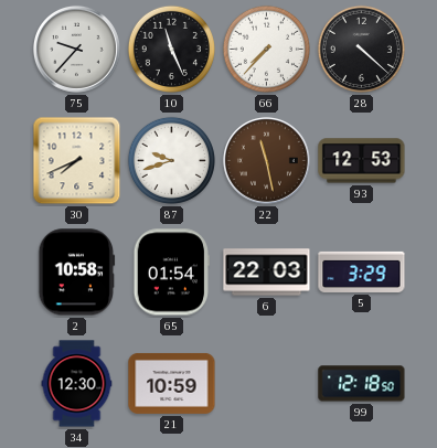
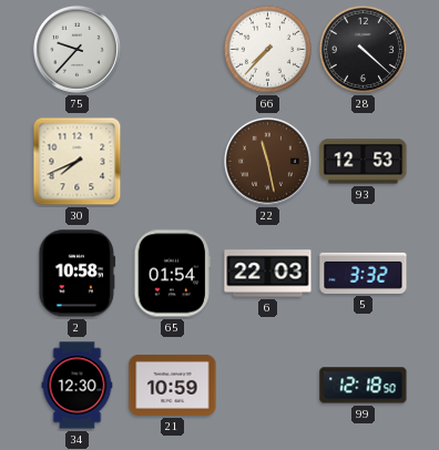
10: 11:26 -> none (171, 49)
87: 9:42 -> none (171, 160)
5: 3:29 -> 3:32 (364, 273)
